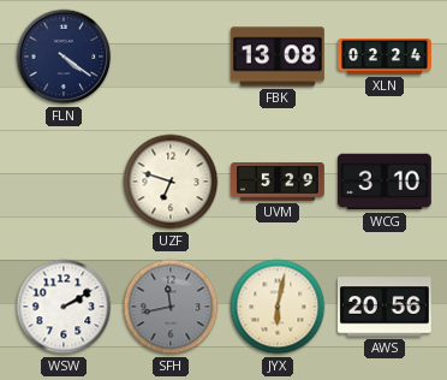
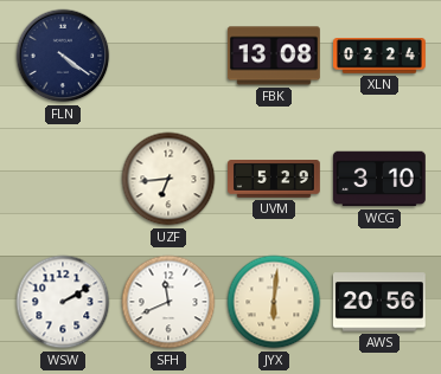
UZF: 6:48 -> 6:44 (168, 179)
SFH: 11:43 -> 11:41 (168, 302)
SFH dial: grey -> white (168, 302)
JYX: 6:02 -> 6:01 (274, 302)
